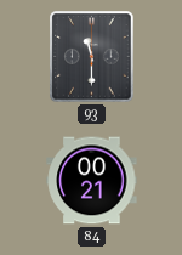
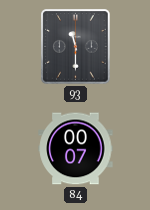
84: 00:21 -> 00:07 (76, 149)
